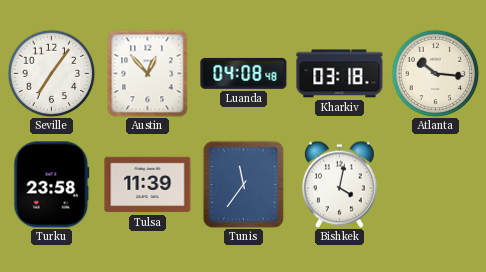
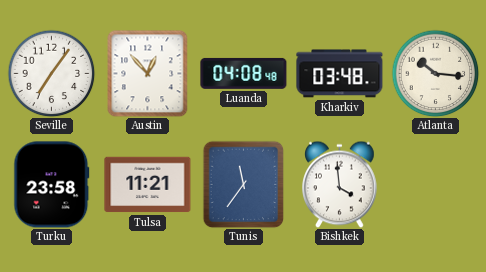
Kharkiv: 03:18 -> 03:48 (340, 74)
Tulsa: 11:39 -> 11:21 (148, 185)
Bishkek: 4:02 -> 3:59 (340, 184)
